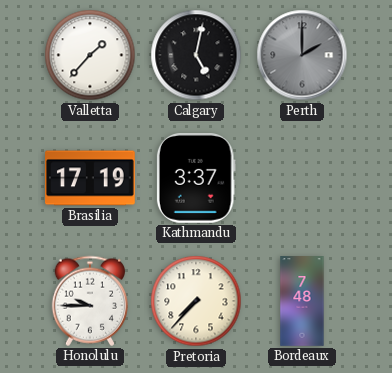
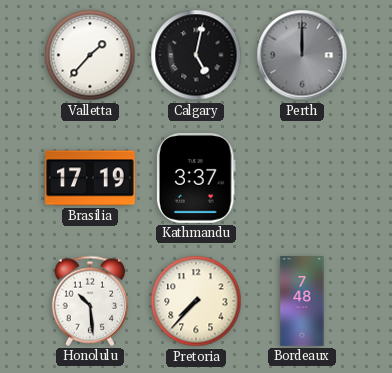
Perth: 2:00 -> 12:00 (302, 55)
Honolulu: 9:45 -> 10:29 (89, 301)
